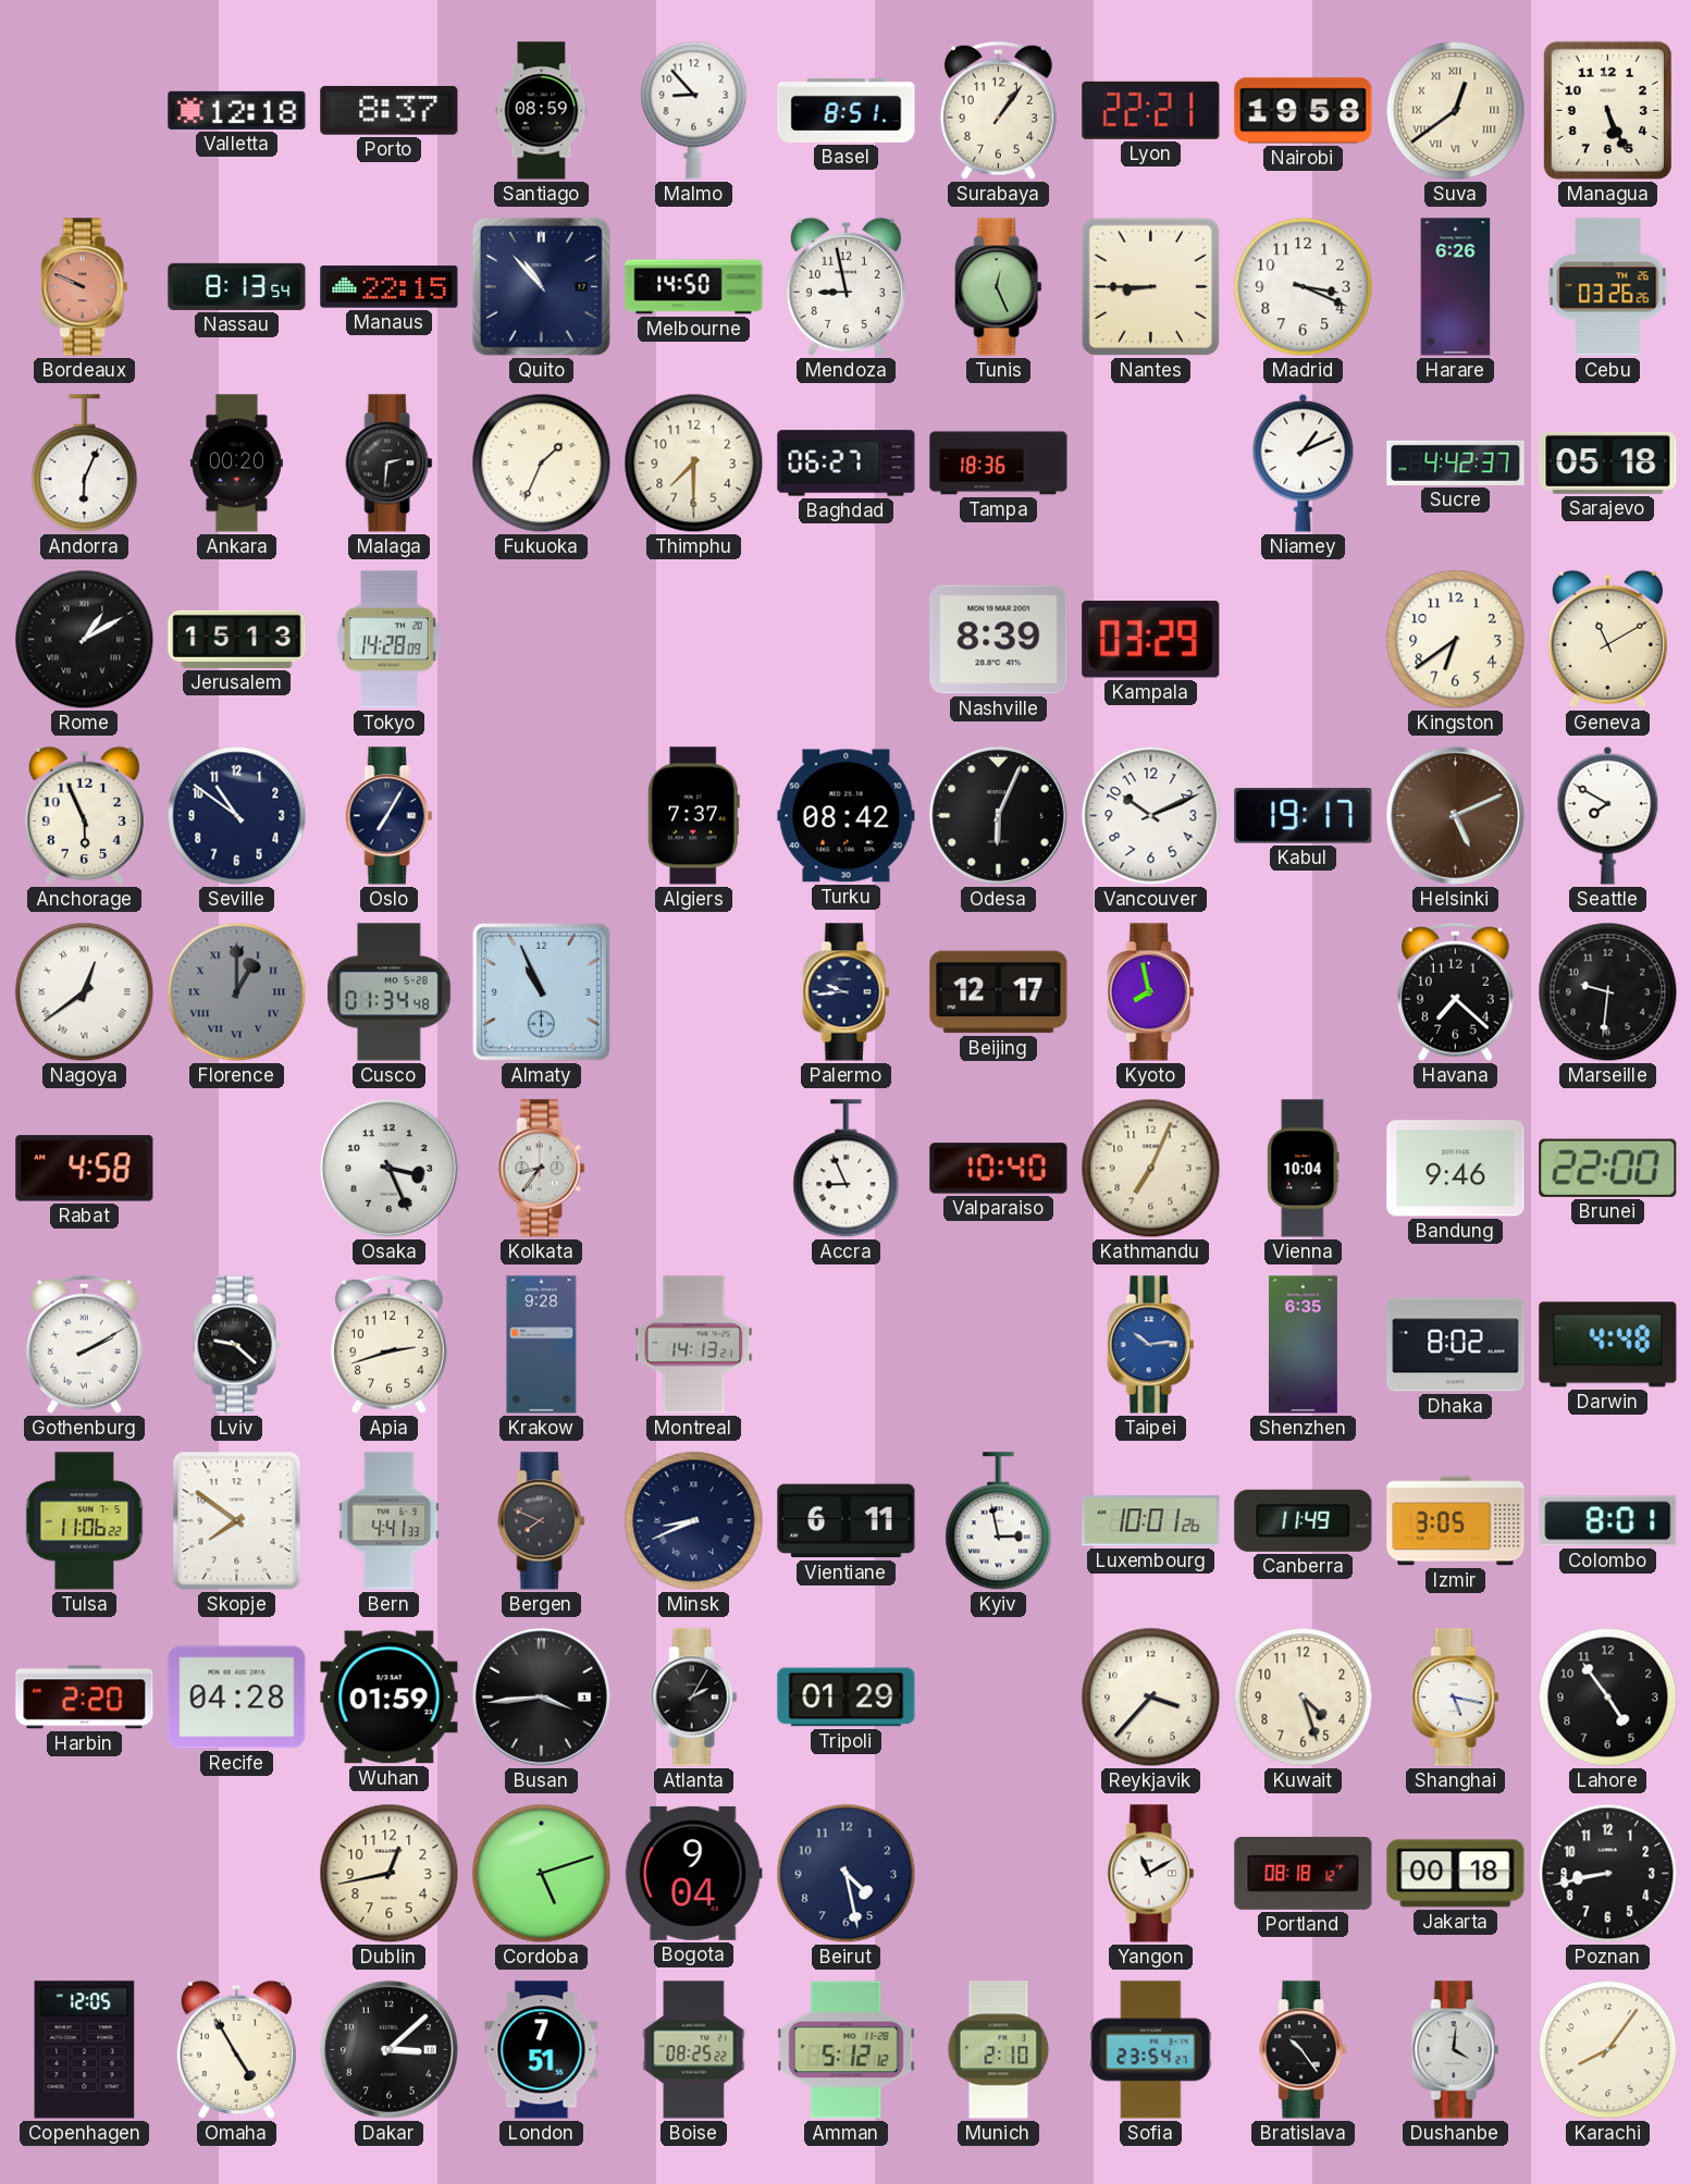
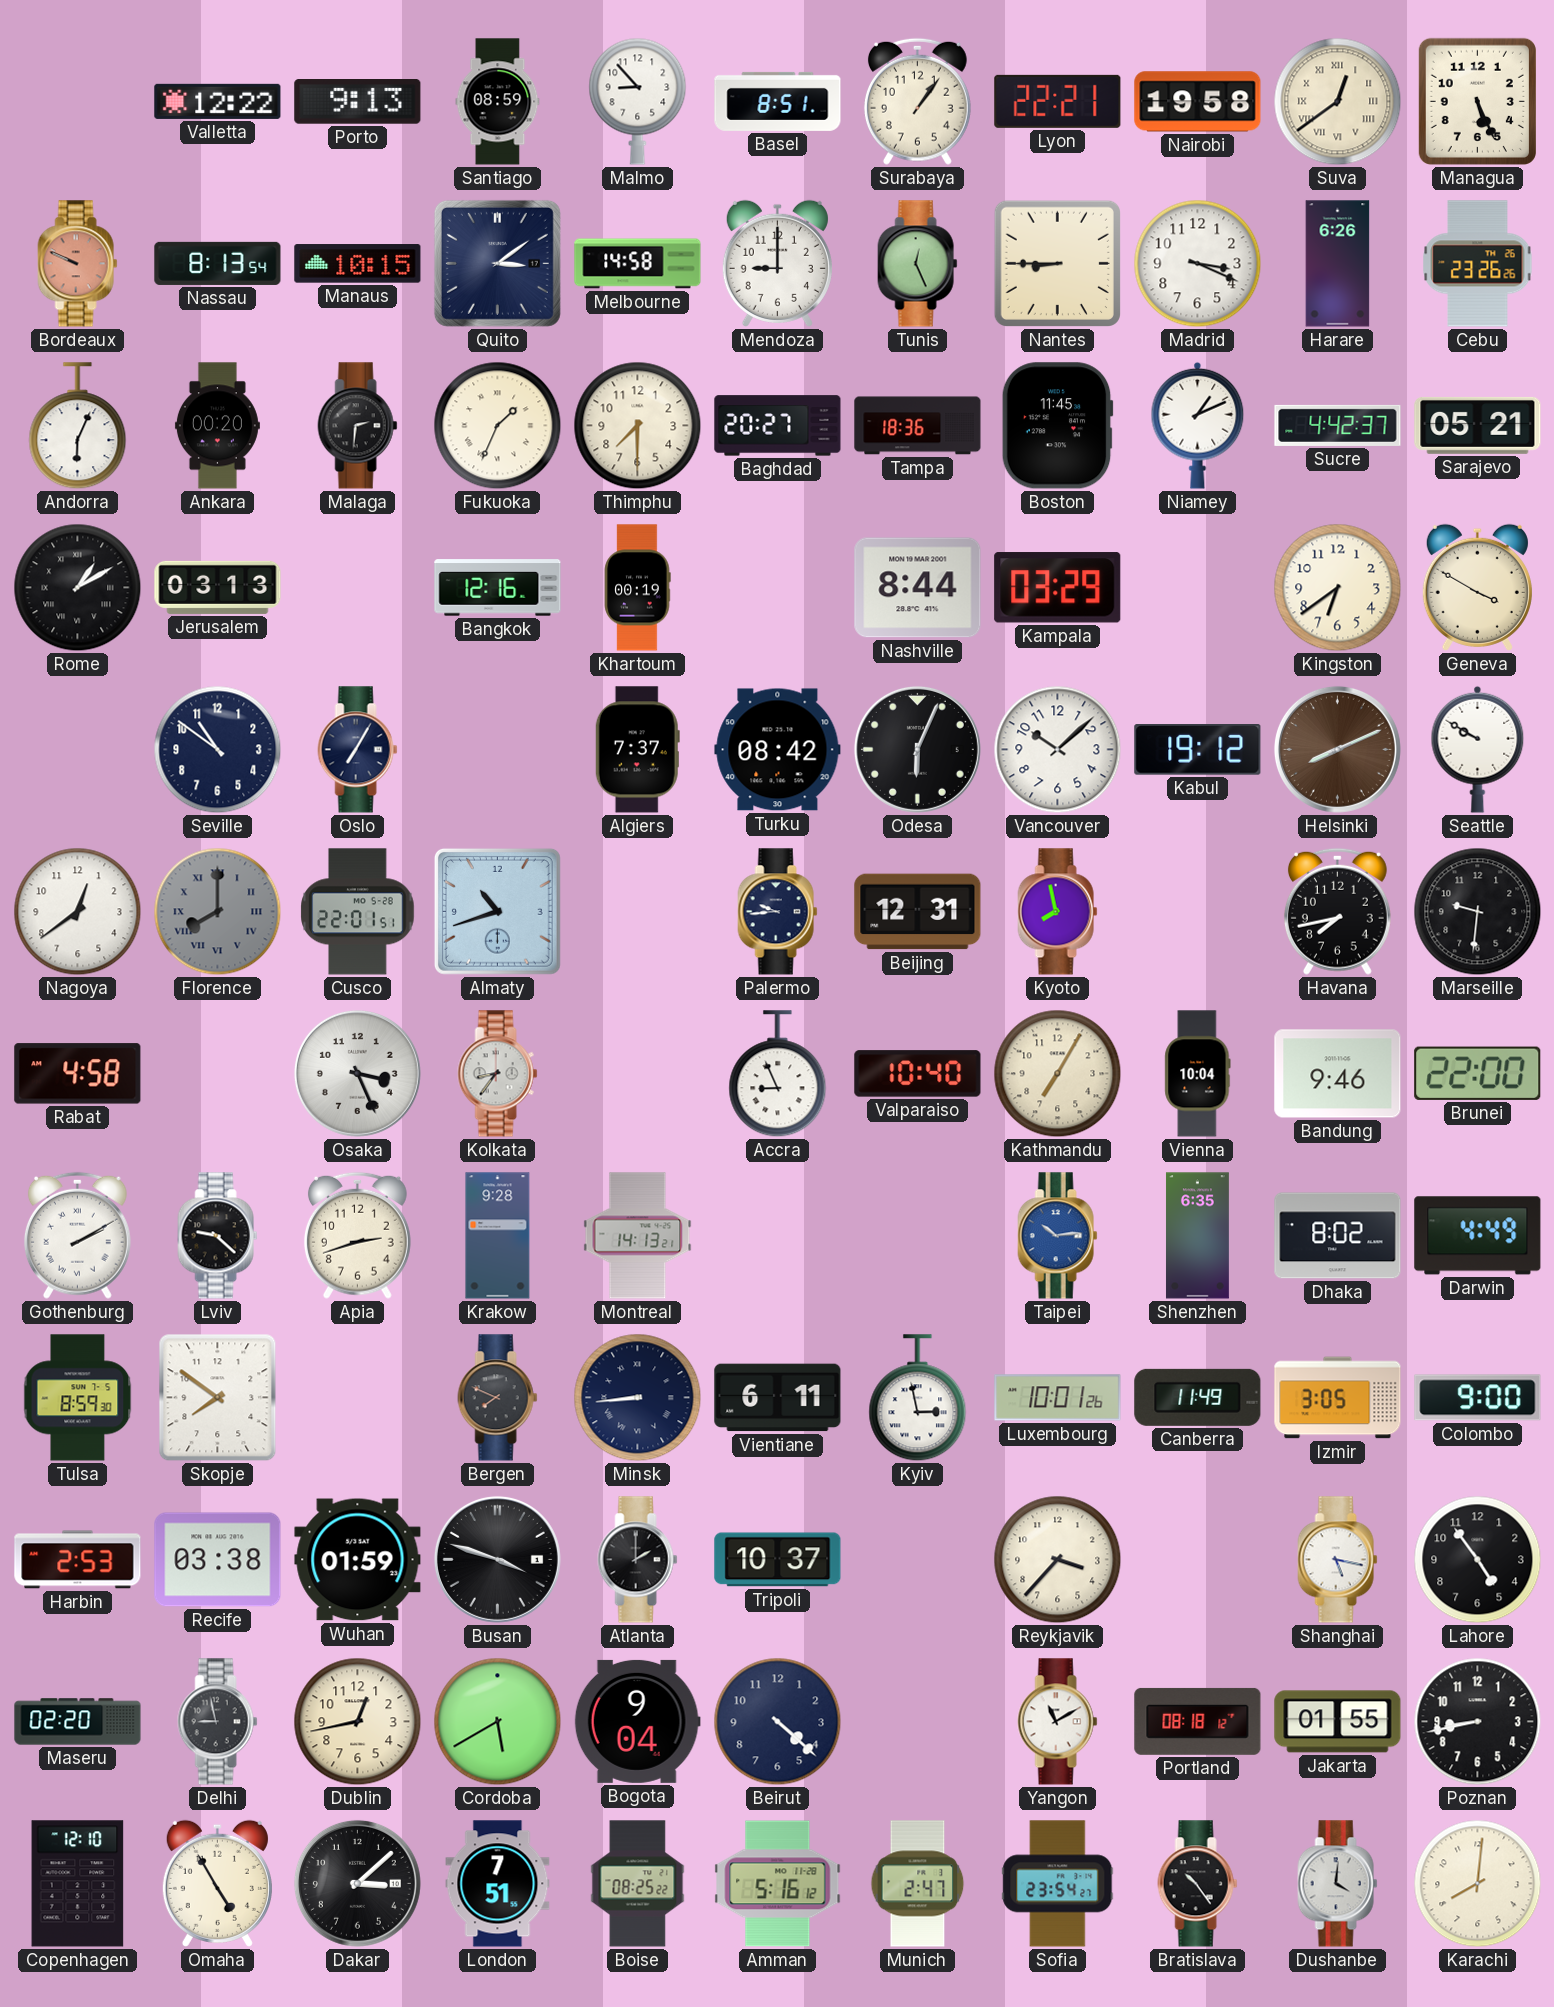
Valletta: 12:18 -> 12:22 (218, 101)
Porto: 8:37 -> 9:13 (358, 102)
Manaus: 22:15 -> 10:15 (358, 264)
Quito: 10:53 -> 3:09 (497, 263)
Melbourne: 14:50 -> 14:58 (638, 264)
Mendoza: 8:58 -> 9:00 (777, 263)
Cebu: 03:26 -> 23:26 (1478, 264)
Baghdad: 06:27 -> 20:27 (778, 426)
Boston: none -> 11:45 (1057, 426)
Sarajevo: 05:18 -> 05:21 (1478, 425)
Jerusalem: 15:13 -> 03:13 (218, 587)
Tokyo: 14:28 -> none (390, 640)
Bangkok: none -> 12:16 (498, 588)
Khartoum: none -> 00:19 (637, 588)
Nashville: 8:39 -> 8:44 (918, 588)
Geneva: 11:10 -> 3:50 (1477, 587)
Anchorage: 5:56 -> none (84, 815)
Vancouver: 10:11 -> 10:08 (1058, 750)
Kabul: 19:17 -> 19:12 (1198, 750)
Helsinki: 5:11 -> 8:11 (1337, 749)
Seattle: 7:50 -> 9:50 (1478, 749)
Nagoya numerals: Roman -> Arabic (78, 912)
Florence: 1:00 -> 8:00 (218, 912)
Cusco: 01:34 -> 22:01 (358, 912)
Almaty: 10:56 -> 10:42 (497, 911)
Beijing: 12:17 -> 12:31 (918, 912)
Havana: 7:22 -> 7:43 (1337, 911)
Kathmandu: 7:04 -> 7:05 (1058, 1074)
Darwin: 4:48 -> 4:49 (1478, 1236)
Tulsa: 11:06 -> 8:59 (78, 1398)
Bern: 4:41 -> none (390, 1521)
Minsk: 8:41 -> 8:44 (638, 1398)
Colombo: 8:01 -> 9:00 (1478, 1398)
Harbin: 2:20 -> 2:53 (78, 1560)
Recife: 04:28 -> 03:38 (218, 1560)
Busan: 3:44 -> 3:48 (497, 1559)
Atlanta: 2:05 -> 2:00 (638, 1560)
Tripoli: 01:29 -> 10:37 (778, 1560)
Kuwait: 4:27 -> none (1304, 1698)
Maseru: none -> 02:20 (78, 1722)
Delhi: none -> 8:58 (218, 1722)
Cordoba: 5:12 -> 5:40 (498, 1722)
Beirut: 4:28 -> 4:22 (778, 1722)
Jakarta: 00:18 -> 01:55 (1338, 1722)
Copenhagen: 12:05 -> 12:10 (78, 1884)
Amman: 5:12 -> 5:16 (778, 1884)
Munich: 2:10 -> 2:47 (918, 1884)
Karachi: 8:06 -> 8:01 (1478, 1884)
